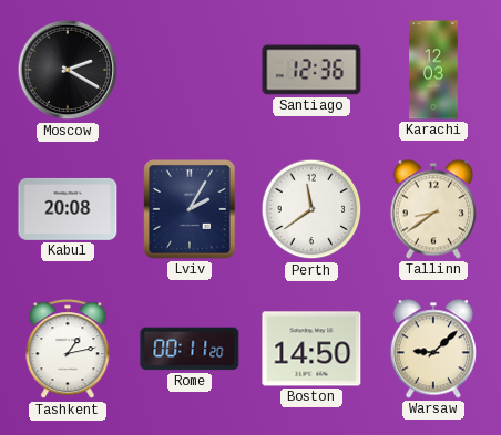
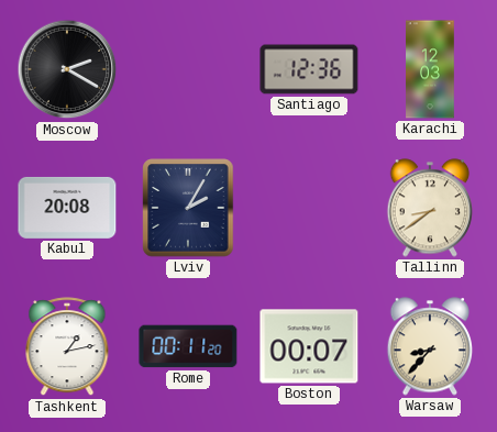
Perth: 11:39 -> none (311, 209)
Boston: 14:50 -> 00:07 (309, 346)
Warsaw: 9:08 -> 8:37 (430, 346)
